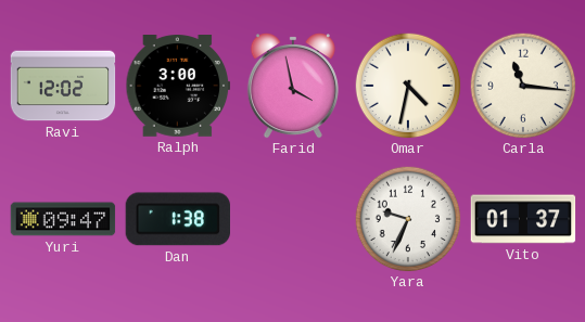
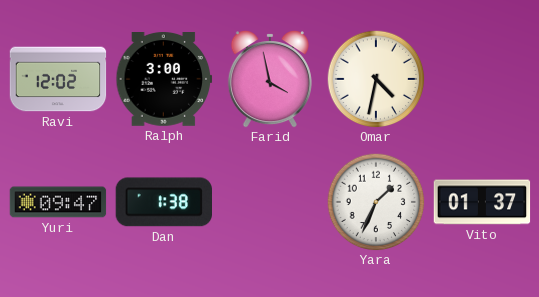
Carla: 11:16 -> none (523, 86)
Yara: 9:34 -> 1:34 (376, 202)
